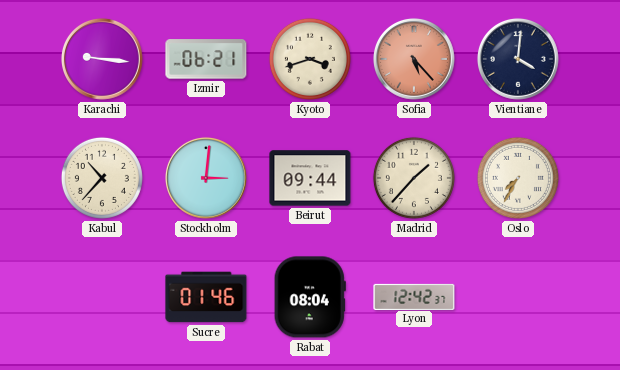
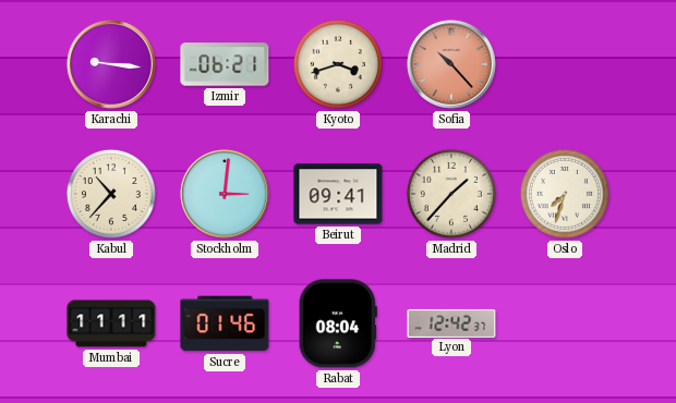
Sofia: 5:23 -> 10:23 (451, 64)
Vientiane: 4:01 -> none (518, 59)
Beirut: 09:44 -> 09:41 (338, 194)
Oslo: 7:35 -> 7:33 (565, 194)
Mumbai: none -> 11:11 (111, 323)
